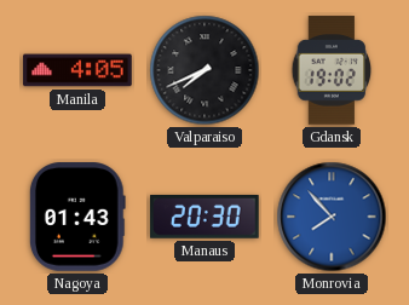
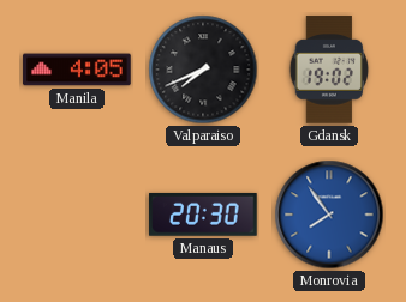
Nagoya: 01:43 -> none (77, 217)
Monrovia: 7:53 -> 7:54 (329, 215)
